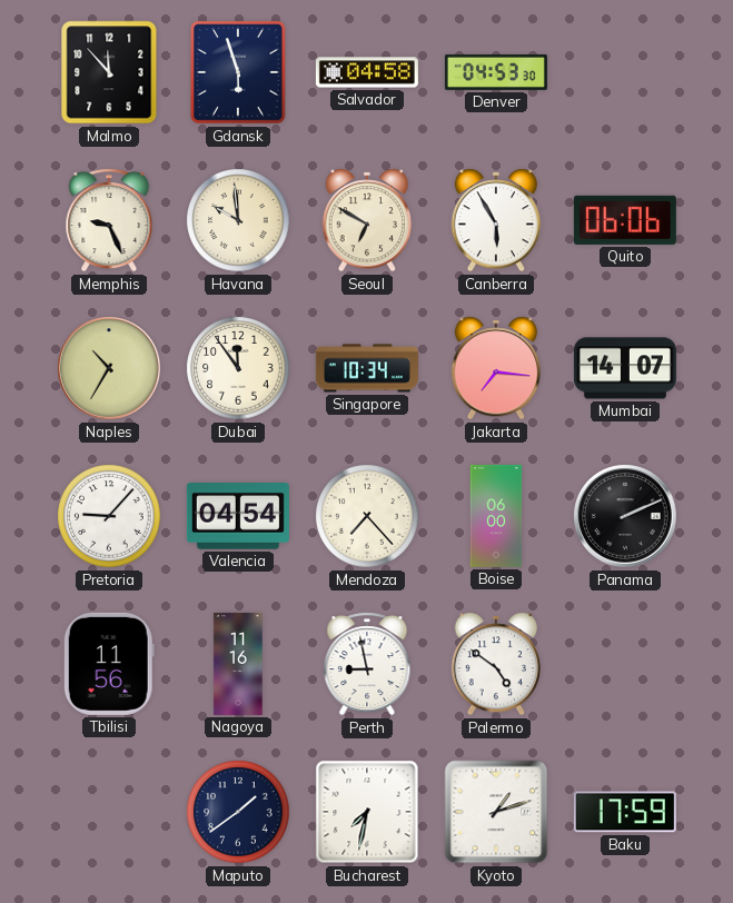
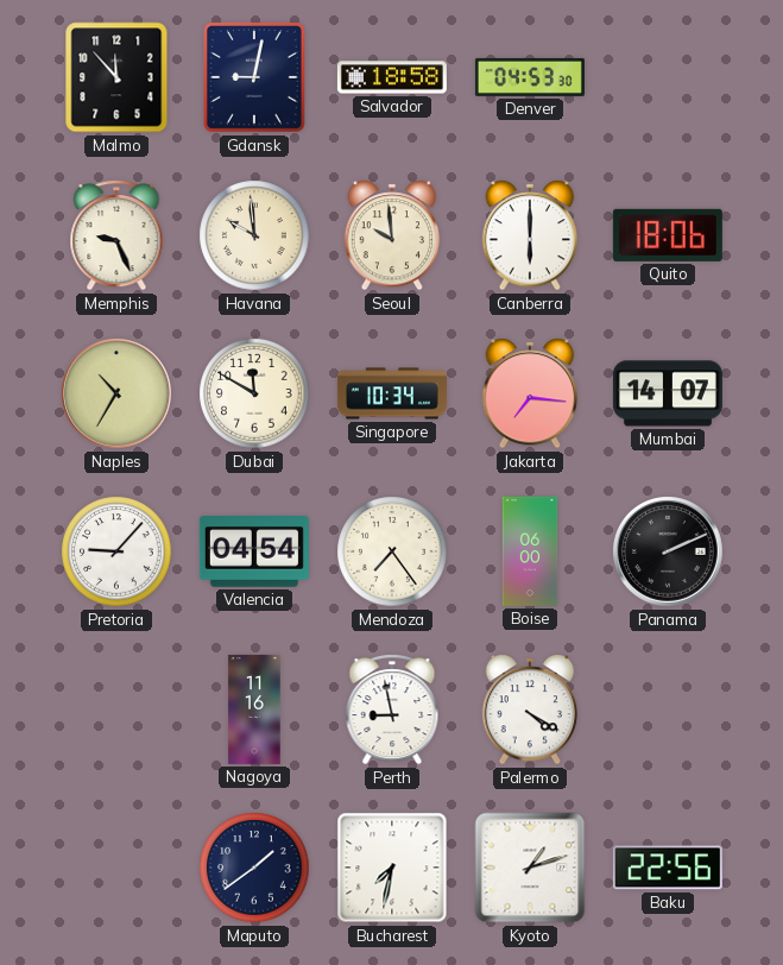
Gdansk: 5:57 -> 9:02 (255, 78)
Salvador: 04:58 -> 18:58 (392, 77)
Seoul: 6:50 -> 9:59 (392, 235)
Canberra: 5:55 -> 6:00 (530, 235)
Quito: 06:06 -> 18:06 (668, 235)
Dubai: 11:54 -> 11:50 (254, 393)
Mendoza: 7:23 -> 7:24 (392, 551)
Tbilisi: 11:56 -> none (109, 664)
Palermo: 4:51 -> 4:20 (530, 709)
Baku: 17:59 -> 22:56 (668, 868)
